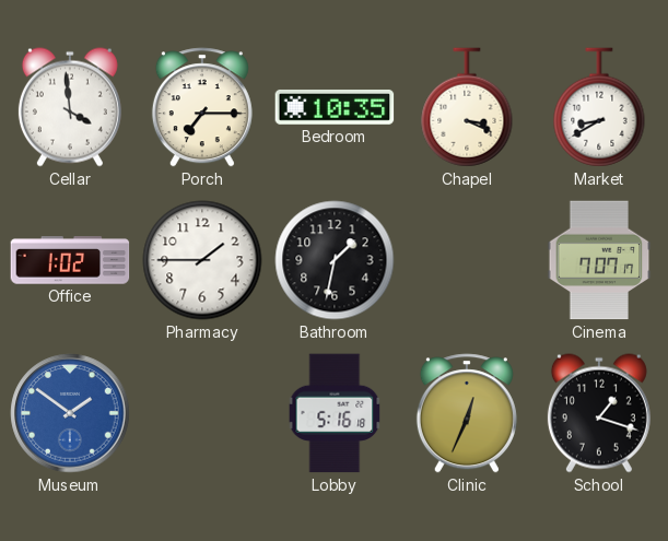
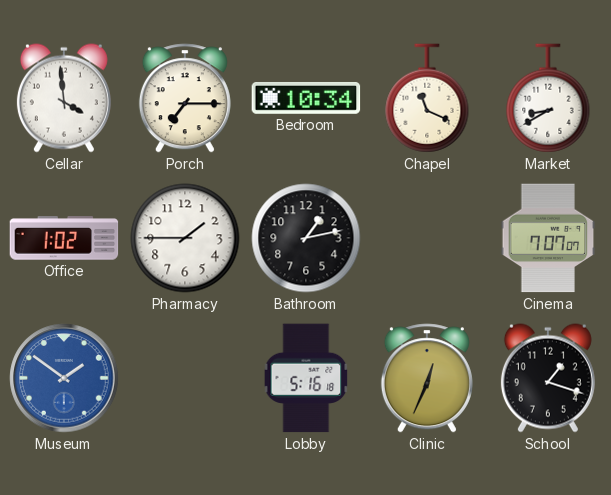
Bedroom: 10:35 -> 10:34 (306, 98)
Chapel: 3:19 -> 11:19 (427, 98)
Bathroom: 1:32 -> 1:13 (306, 238)
Cinema: 7:07:17 -> 7:07:07 (548, 238)
